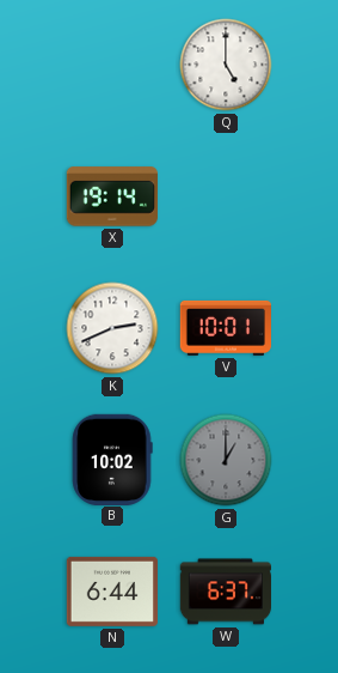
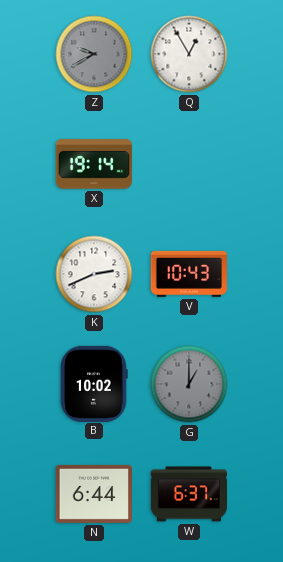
Z: none -> 9:40 (94, 54)
Q: 5:00 -> 12:55 (189, 54)
V: 10:01 -> 10:43 (188, 274)
